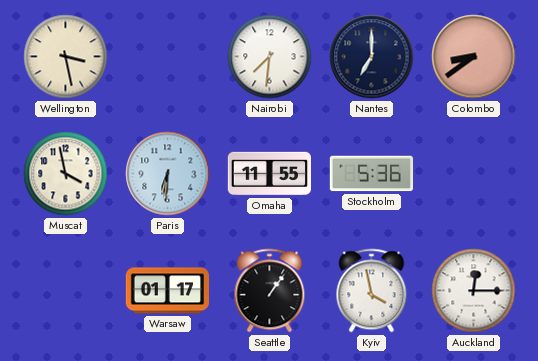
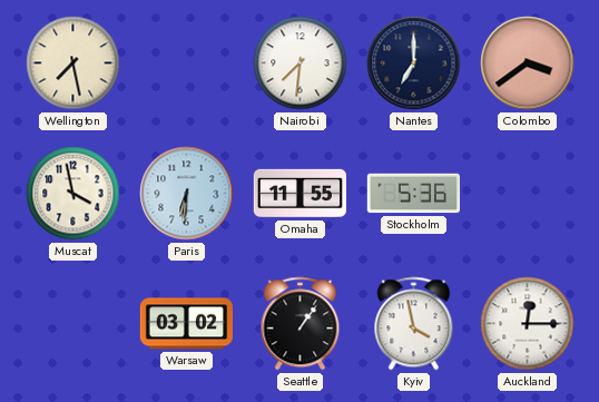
Wellington: 3:28 -> 7:28 (73, 63)
Colombo: 8:39 -> 3:39 (528, 63)
Warsaw: 01:17 -> 03:02 (186, 324)
